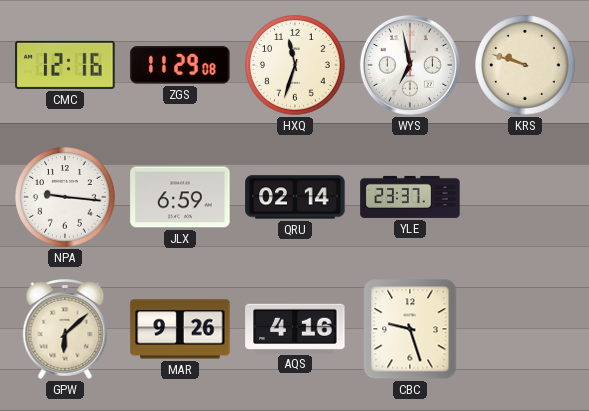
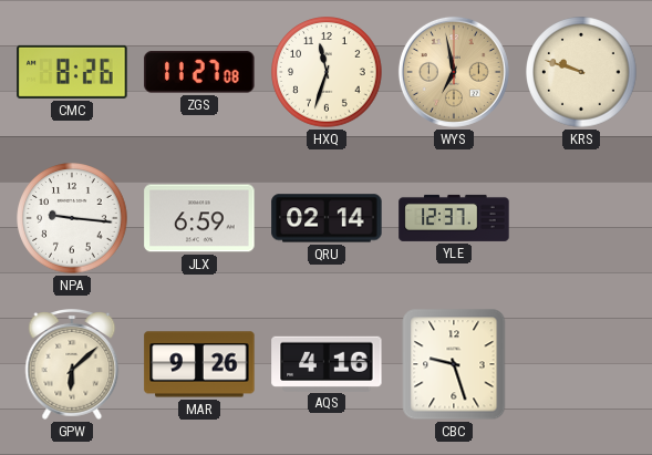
CMC: 12:16 -> 8:26 (72, 72)
ZGS: 11:29 -> 11:27 (199, 72)
WYS dial: white -> champagne (454, 72)
YLE: 23:37 -> 12:37 (454, 218)
